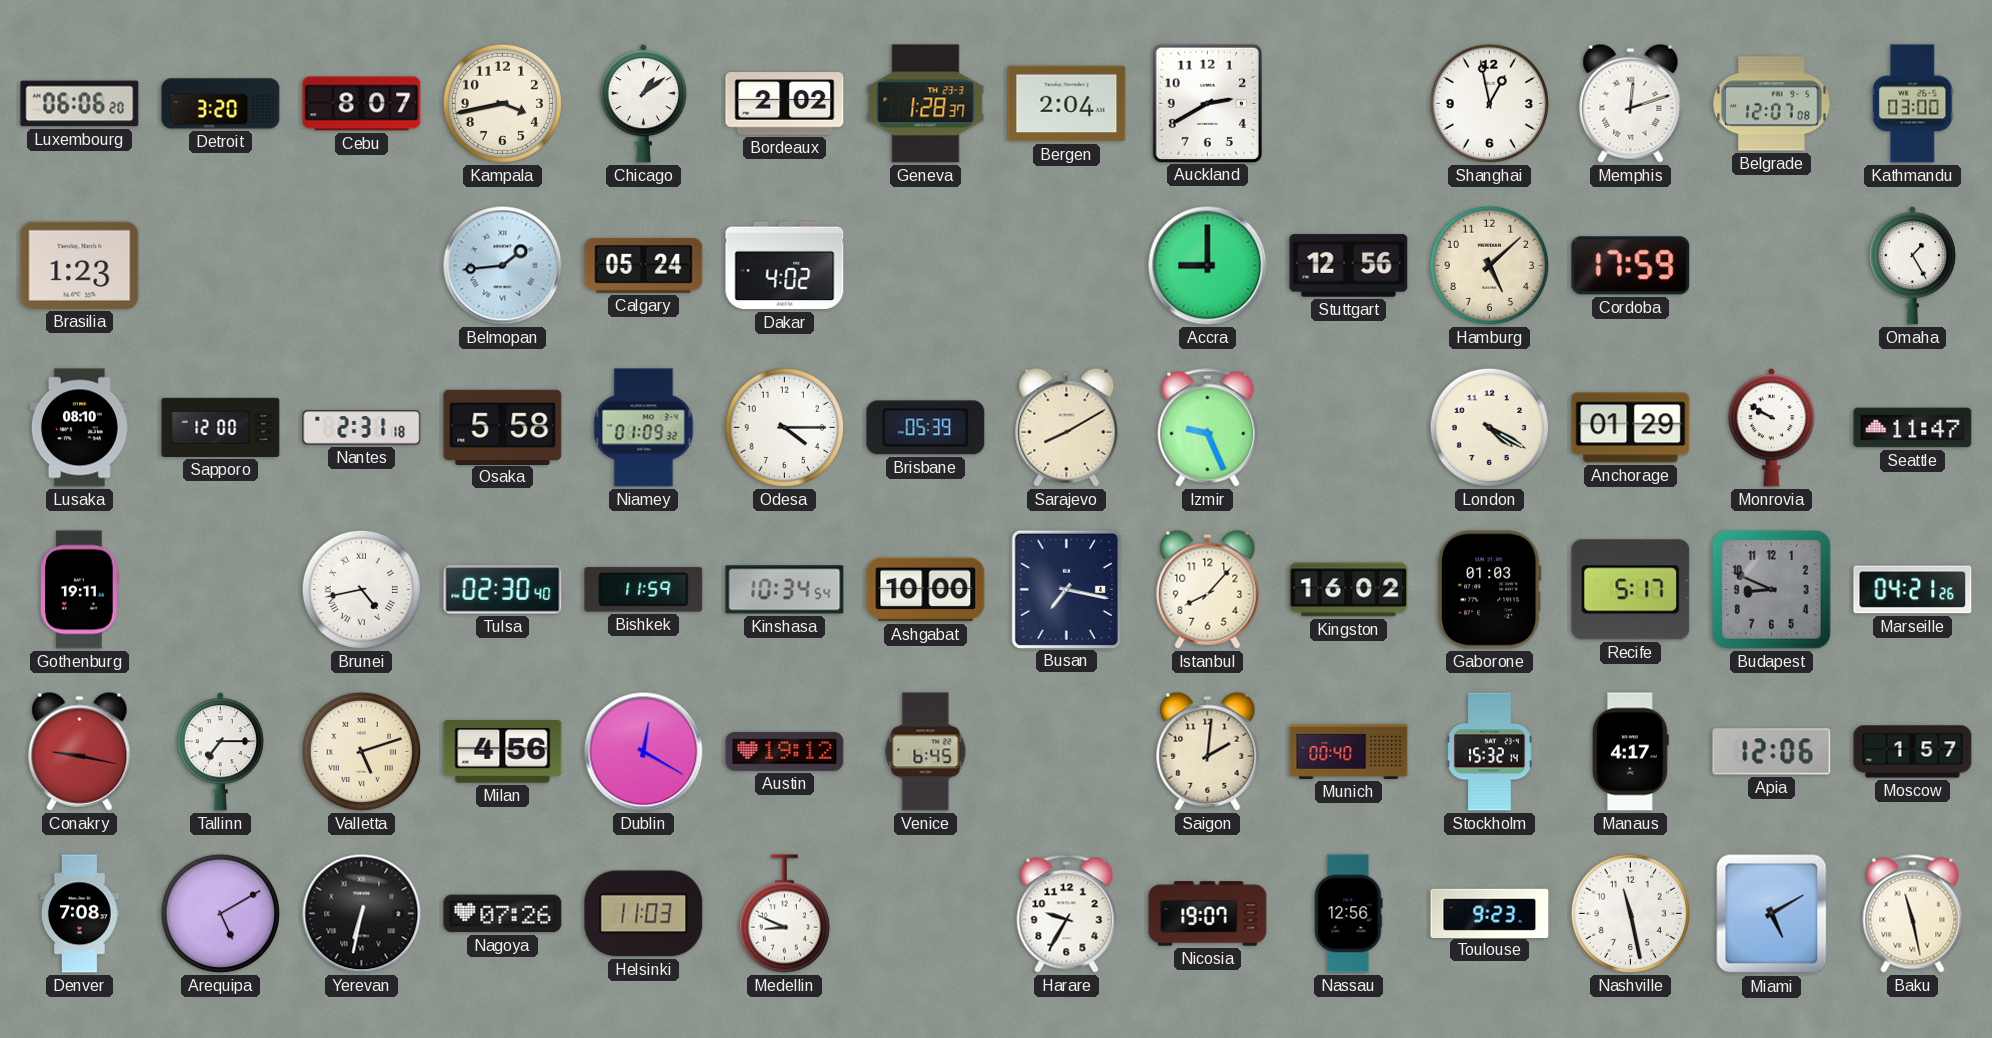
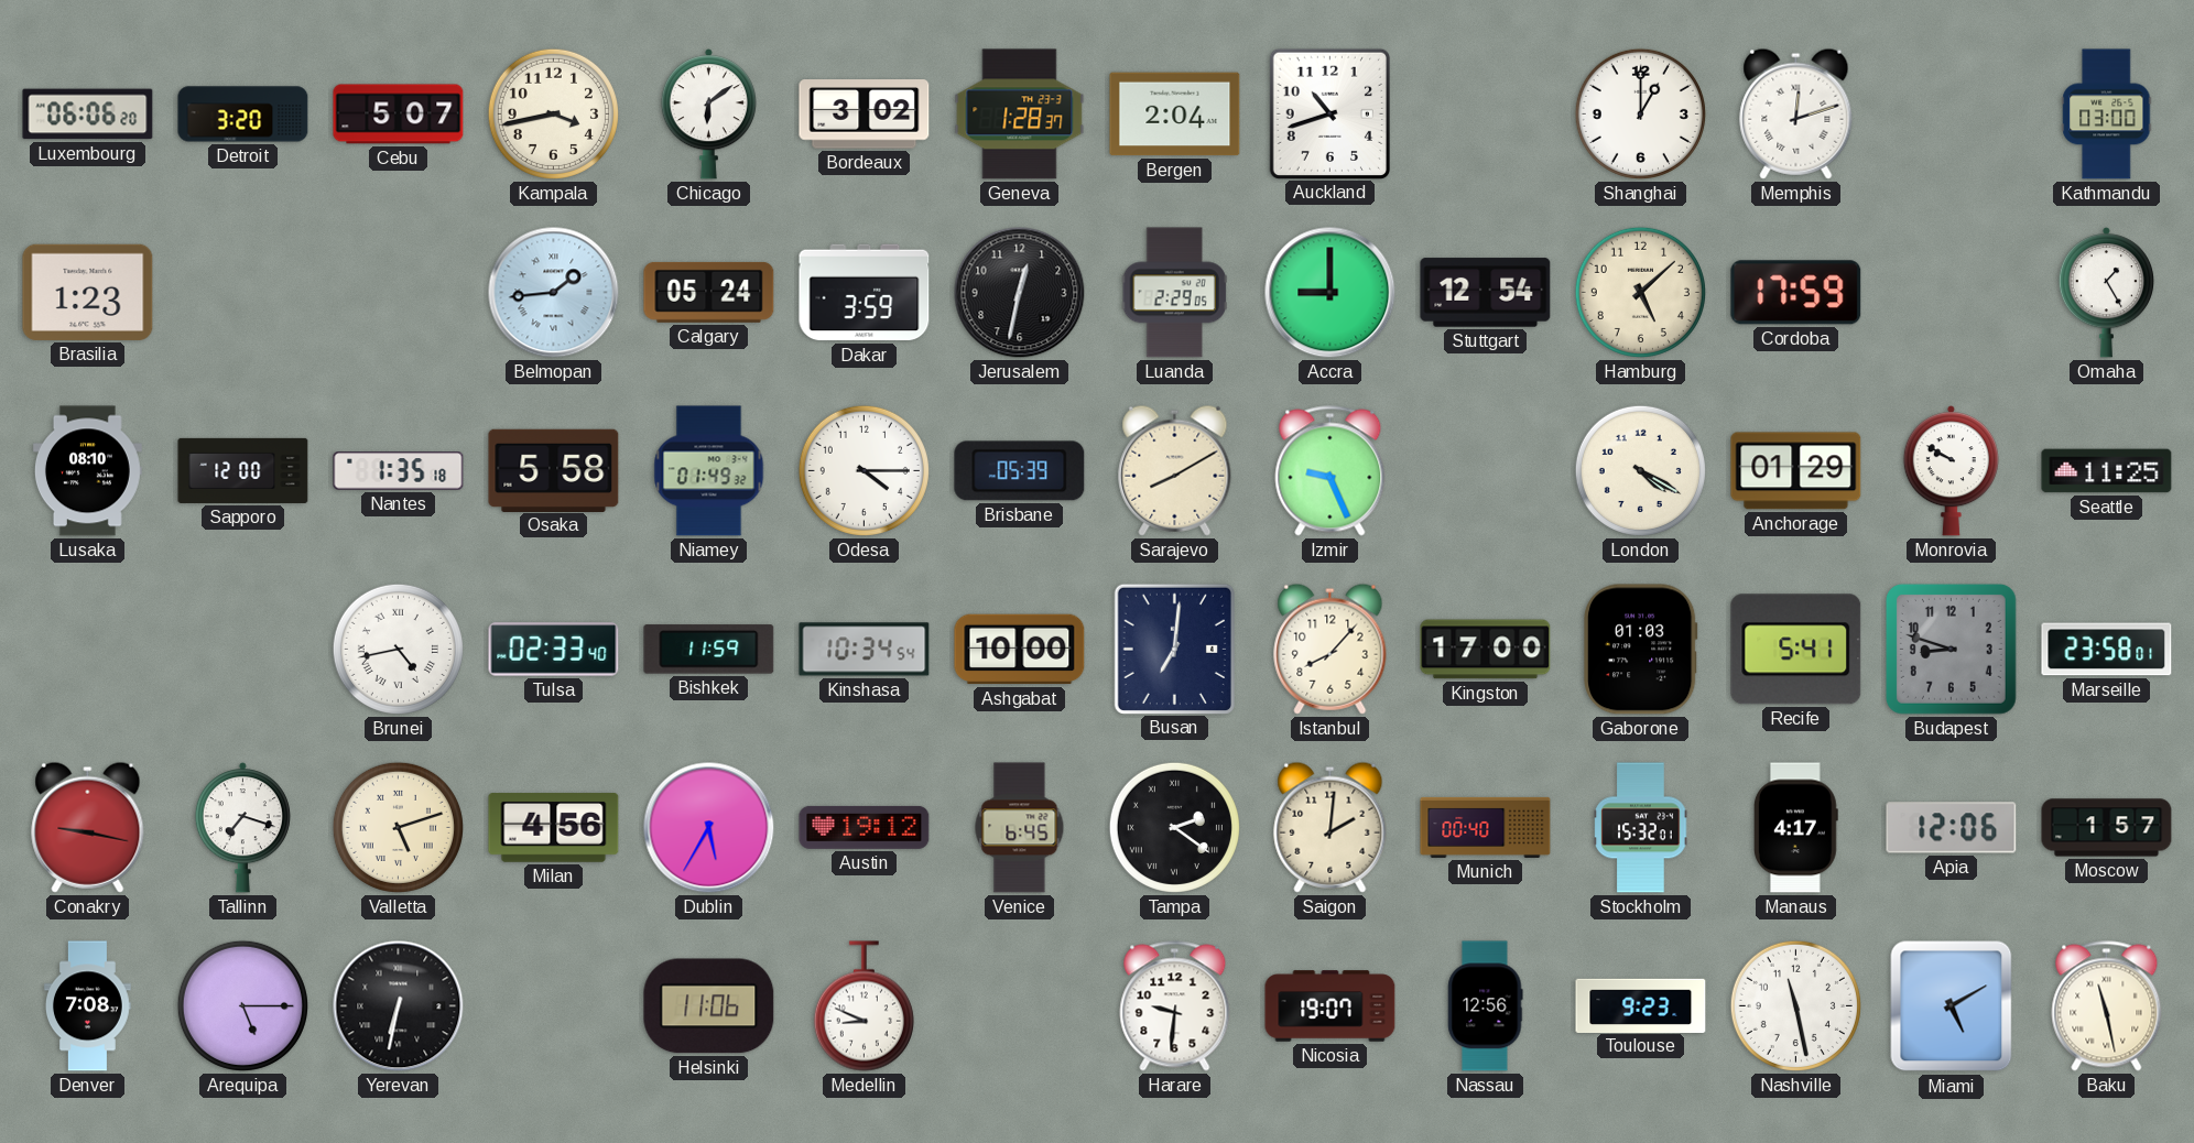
Cebu: 8:07 -> 5:07 (399, 115)
Chicago: 1:09 -> 6:09 (708, 115)
Bordeaux: 2:02 -> 3:02 (865, 115)
Auckland: 2:40 -> 10:42 (1329, 113)
Shanghai: 12:58 -> 1:00 (1640, 113)
Belgrade: 12:07 -> none (1772, 104)
Dakar: 4:02 -> 3:59 (865, 293)
Jerusalem: none -> 12:32 (1020, 293)
Luanda: none -> 2:29 (1174, 293)
Stuttgart: 12:56 -> 12:54 (1486, 293)
Nantes: 2:31 -> 1:35 (399, 471)
Niamey: 01:09 -> 01:49 (709, 471)
Seattle: 11:47 -> 11:25 (2107, 471)
Gothenburg: 19:11 -> none (80, 590)
Tulsa: 02:30 -> 02:33 (554, 650)
Busan: 7:17 -> 7:01 (1174, 649)
Kingston: 16:02 -> 17:00 (1486, 650)
Recife: 5:17 -> 5:41 (1796, 650)
Budapest: 8:49 -> 8:48 (1951, 649)
Marseille: 04:21 -> 23:58 (2107, 650)
Tallinn: 7:15 -> 7:18 (242, 828)
Dublin: 12:20 -> 5:35 (709, 828)
Tampa: none -> 2:21 (1174, 827)
Stockholm: 15:32:14 -> 15:32:01 (1641, 828)
Arequipa: 5:10 -> 5:15 (242, 1005)
Nagoya: 07:26 -> none (503, 914)
Helsinki: 11:03 -> 11:06 (709, 1006)
Harare: 9:35 -> 9:31 (1175, 1006)
